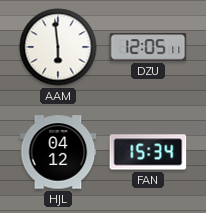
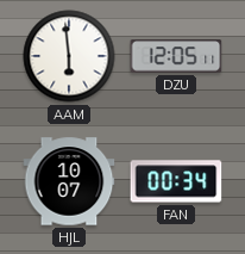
HJL: 04:12 -> 10:07 (69, 181)
FAN: 15:34 -> 00:34 (176, 181)
